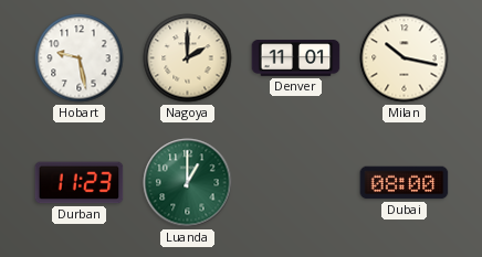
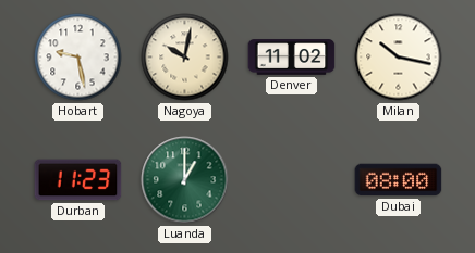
Nagoya: 2:00 -> 10:02 (185, 58)
Denver: 11:01 -> 11:02 (292, 58)
